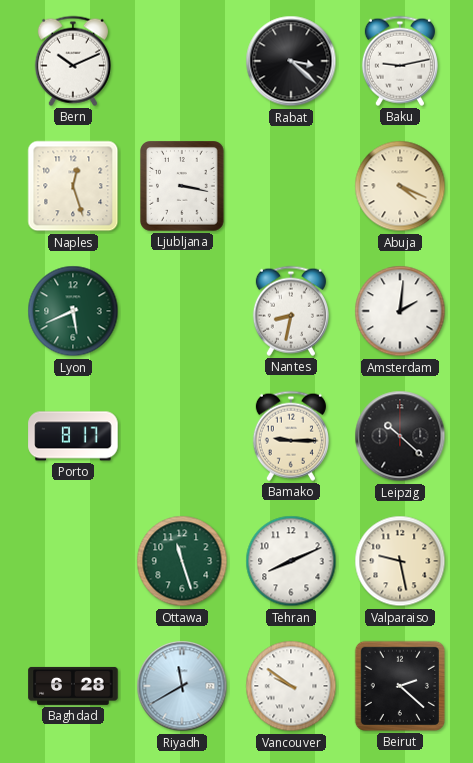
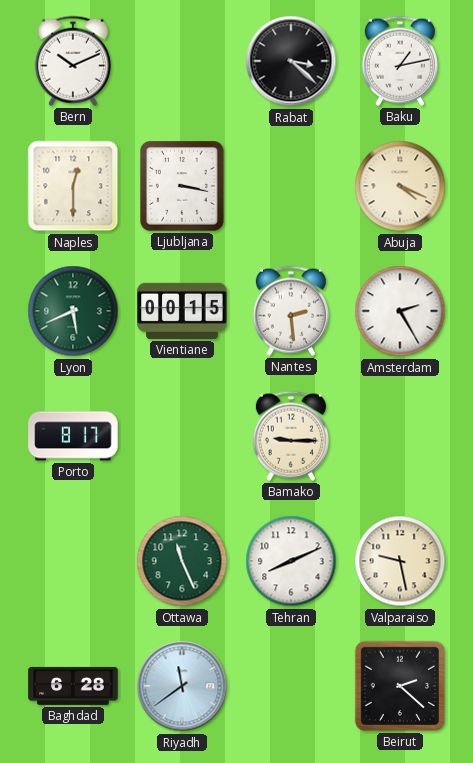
Baku: 9:13 -> 1:13 (400, 61)
Naples: 12:27 -> 12:30 (73, 186)
Vientiane: none -> 00:15 (182, 311)
Nantes: 8:32 -> 2:29 (291, 311)
Amsterdam: 2:01 -> 2:25 (400, 311)
Leipzig: 10:22 -> none (400, 436)
Ottawa: 11:27 -> 11:26 (182, 561)
Riyadh: 11:40 -> 11:39 (182, 686)
Vancouver: 9:51 -> none (291, 686)
